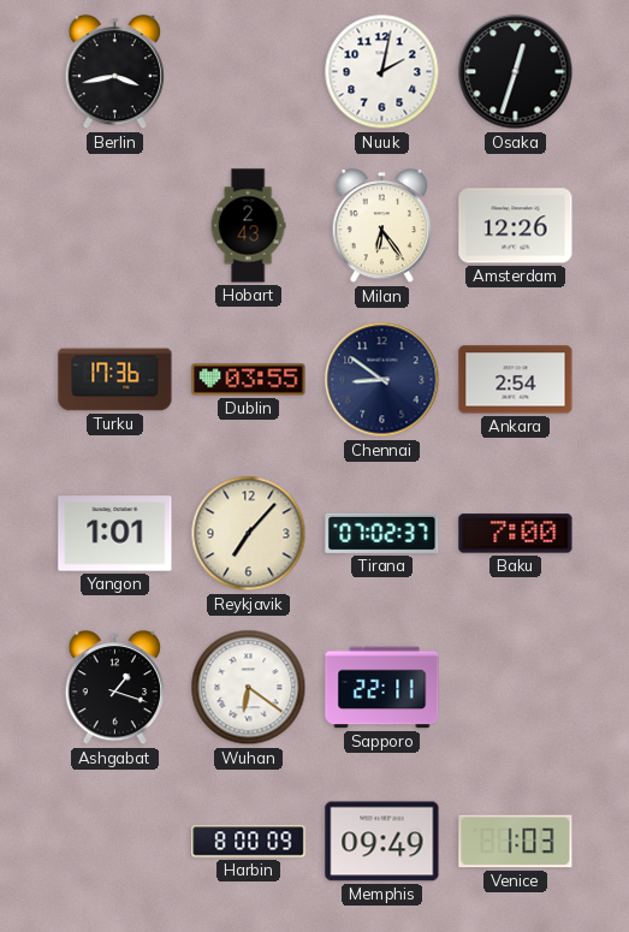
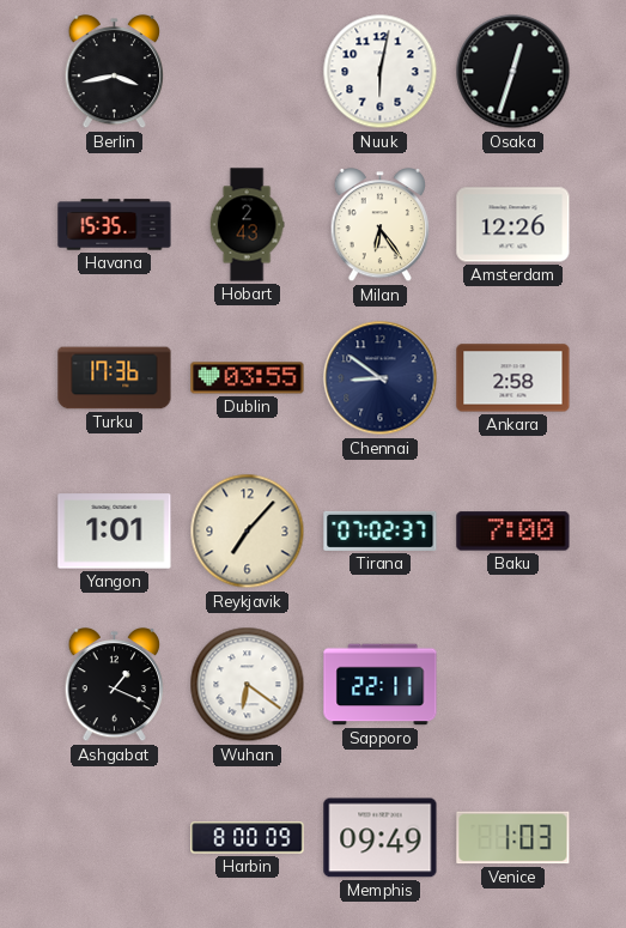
Nuuk: 2:02 -> 6:02 (381, 72)
Havana: none -> 15:35 (115, 225)
Ankara: 2:54 -> 2:58 (513, 378)
Ashgabat: 1:18 -> 1:19 (115, 686)
